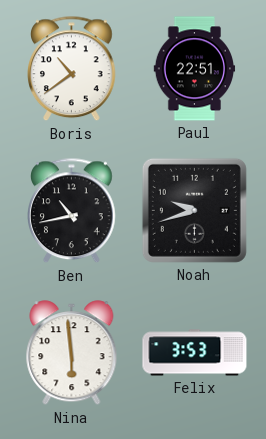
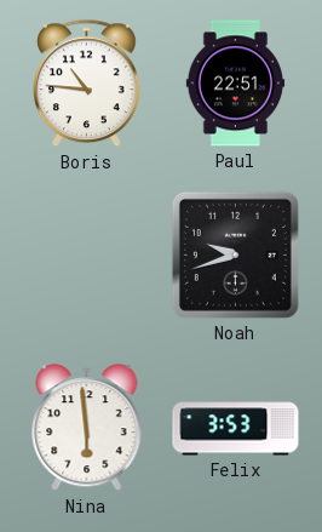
Boris: 10:39 -> 10:46 (87, 84)
Ben: 10:43 -> none (72, 211)
